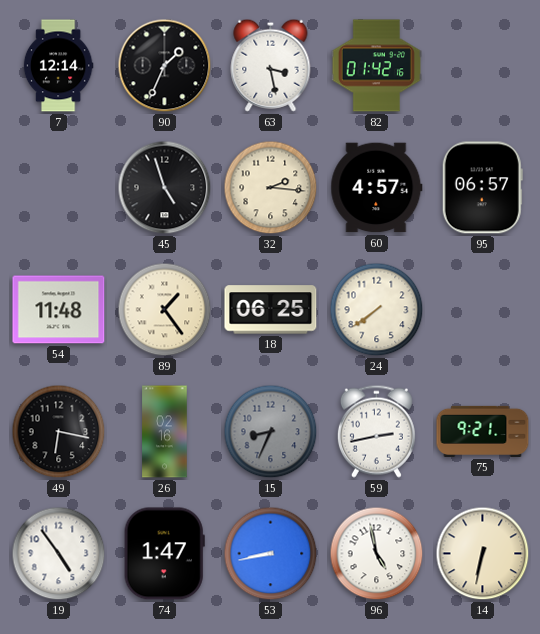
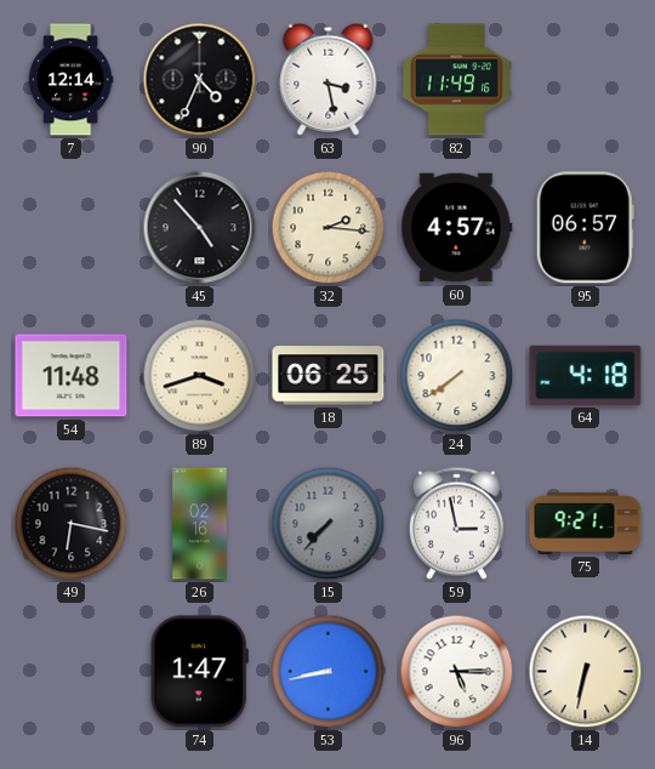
90: 1:34 -> 4:34 (200, 80)
82: 01:42 -> 11:49 (456, 80)
45: 4:57 -> 4:53 (200, 228)
89: 1:24 -> 3:42 (200, 376)
64: none -> 4:18 (586, 375)
15: 8:34 -> 7:37 (329, 524)
59: 2:43 -> 2:58 (456, 523)
19: 4:54 -> none (59, 554)
96: 4:58 -> 5:15 (457, 672)
